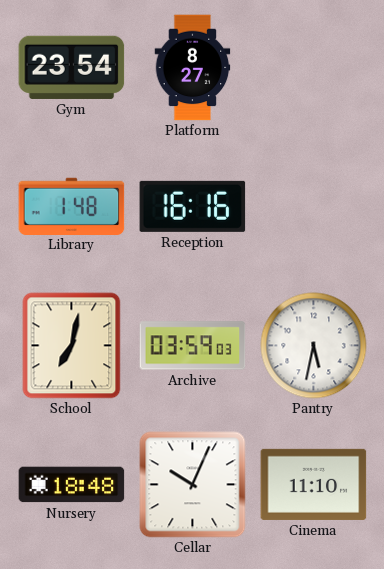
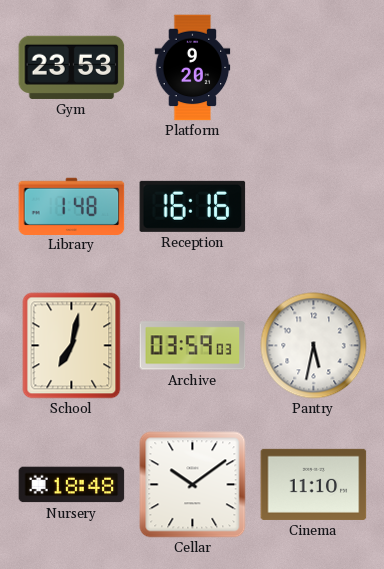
Gym: 23:54 -> 23:53 (72, 67)
Platform: 8:27 -> 9:20 (193, 68)
Cellar: 10:04 -> 10:09 (193, 485)
